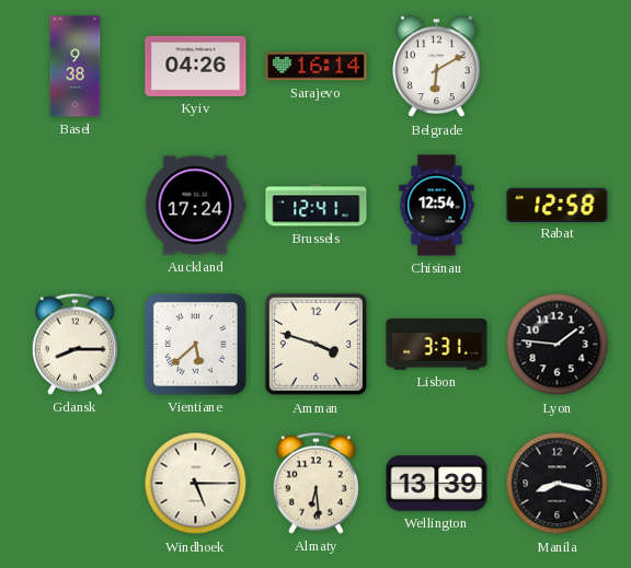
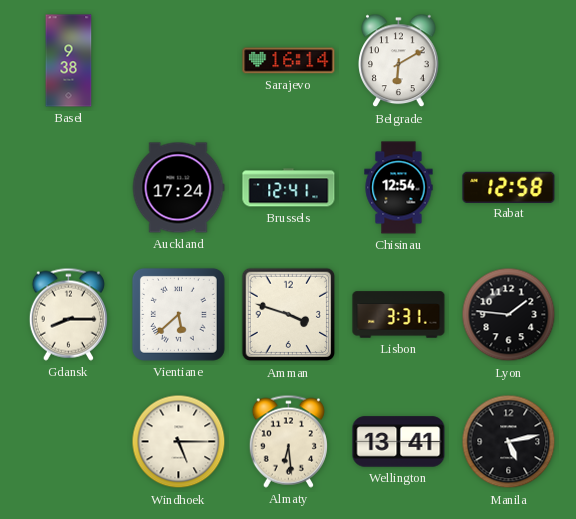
Kyiv: 04:26 -> none (196, 66)
Wellington: 13:39 -> 13:41 (399, 442)
Manila: 8:17 -> 5:13 (509, 442)
